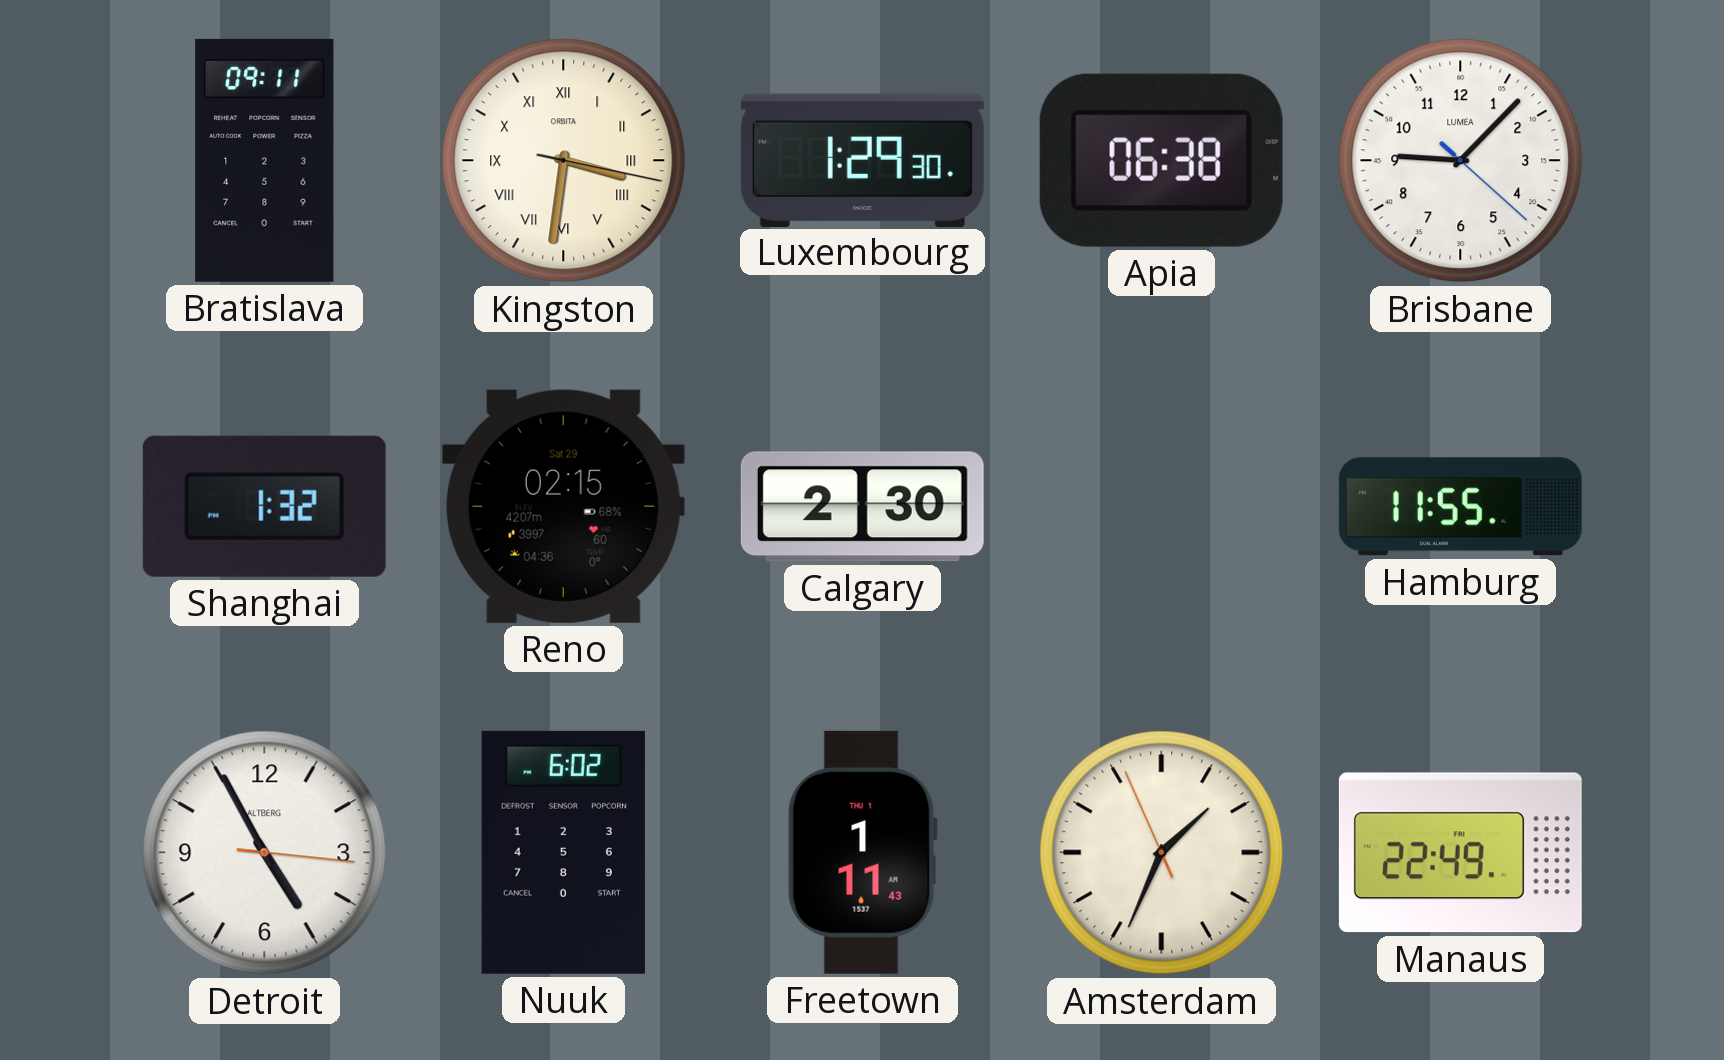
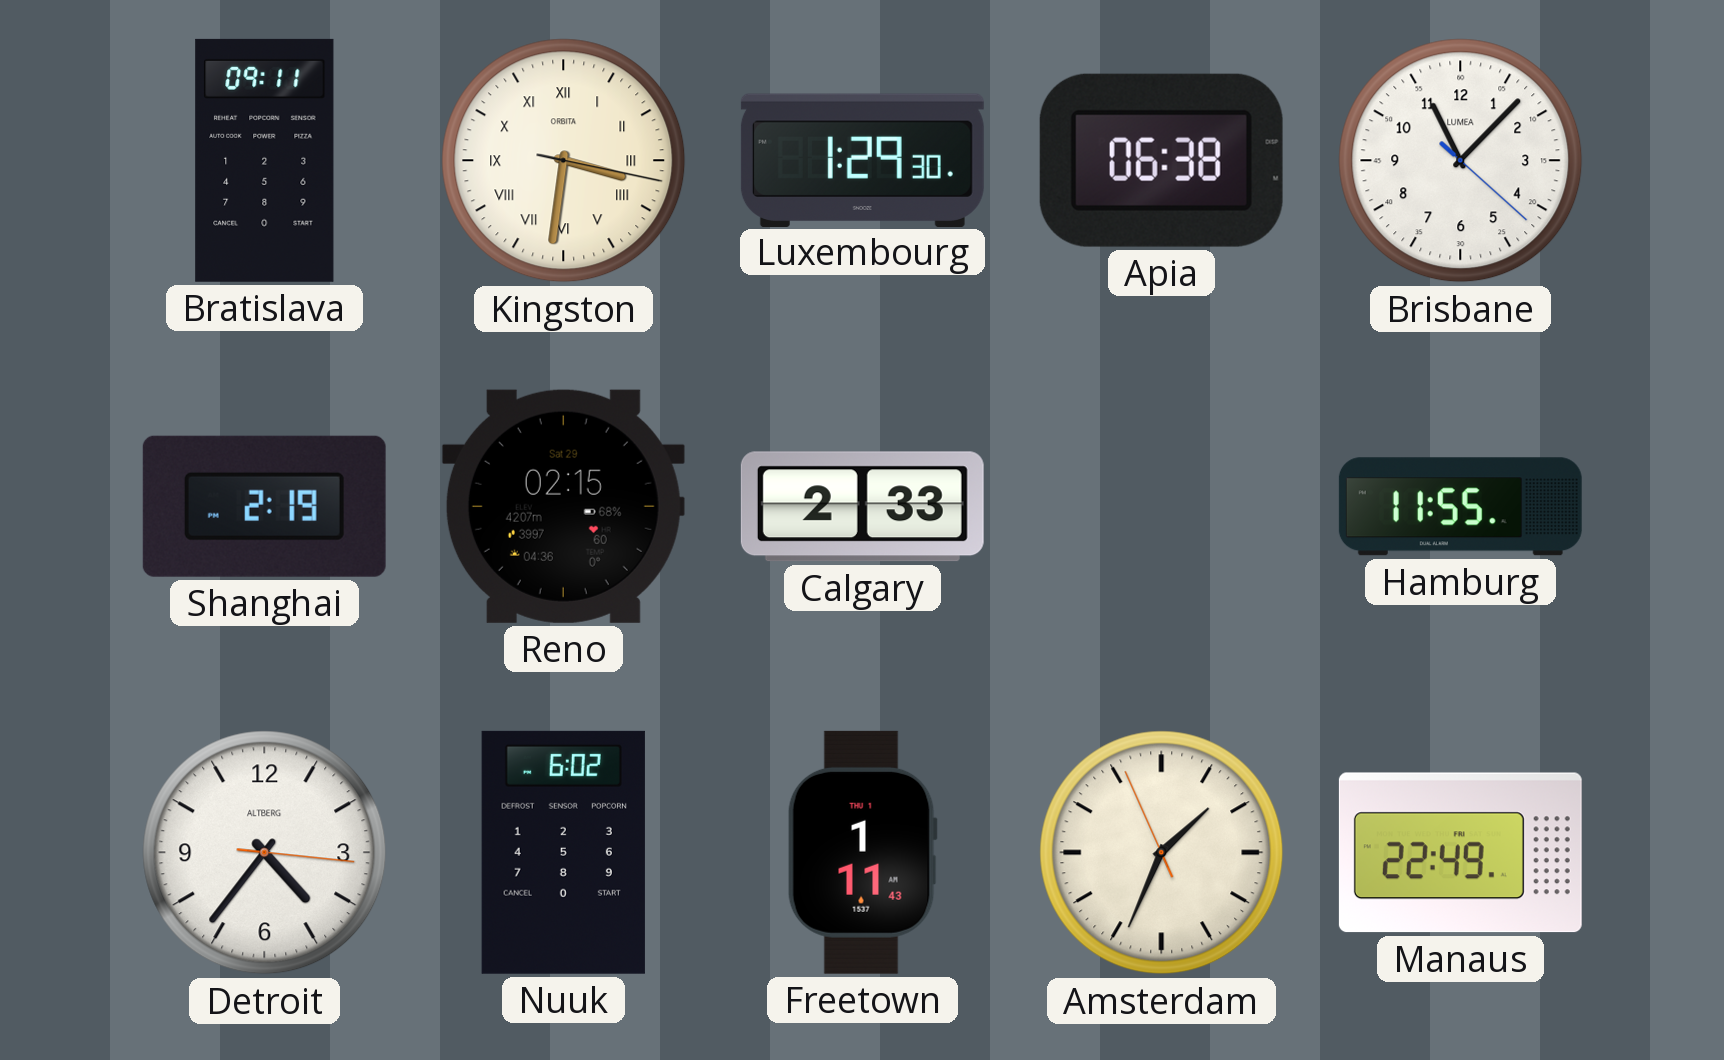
Brisbane: 9:07 -> 11:07 (1461, 161)
Shanghai: 1:32 -> 2:19 (264, 506)
Calgary: 2:30 -> 2:33 (862, 507)
Detroit: 4:55 -> 4:36 (265, 853)
